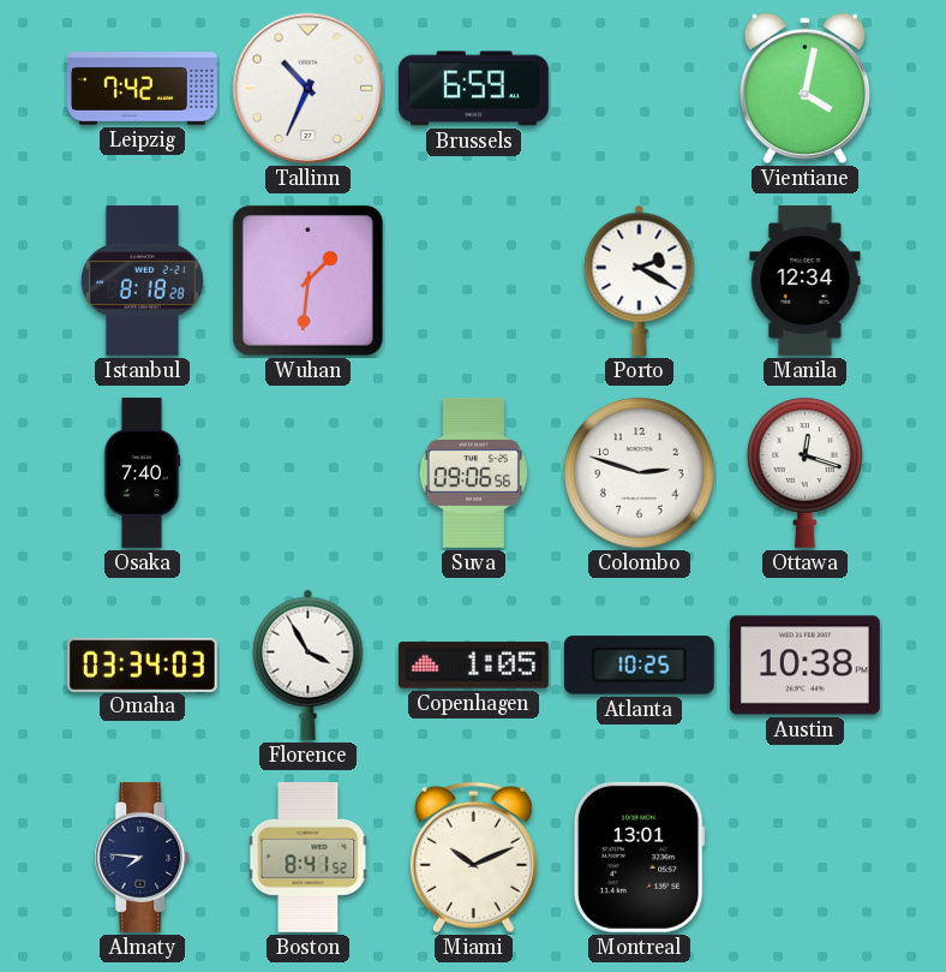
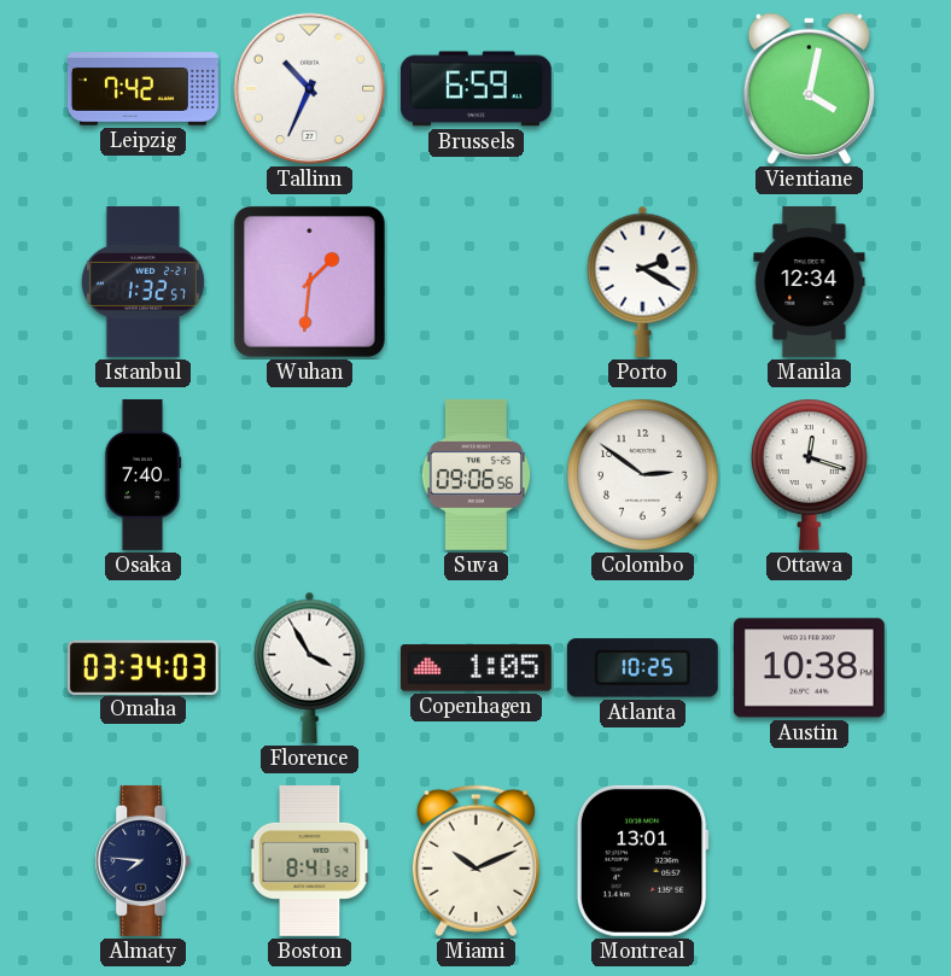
Istanbul: 8:18 -> 1:32 (142, 281)
Colombo: 2:48 -> 2:51 (643, 475)
